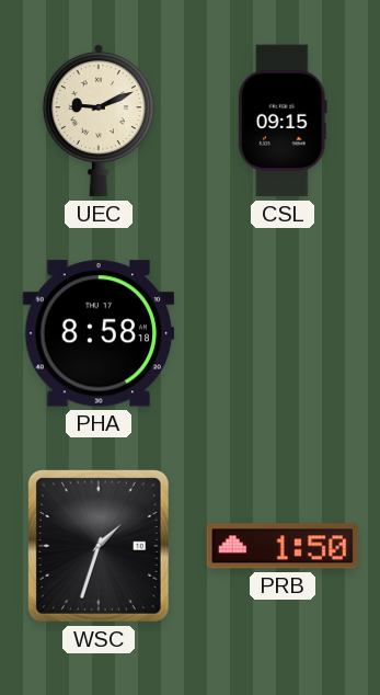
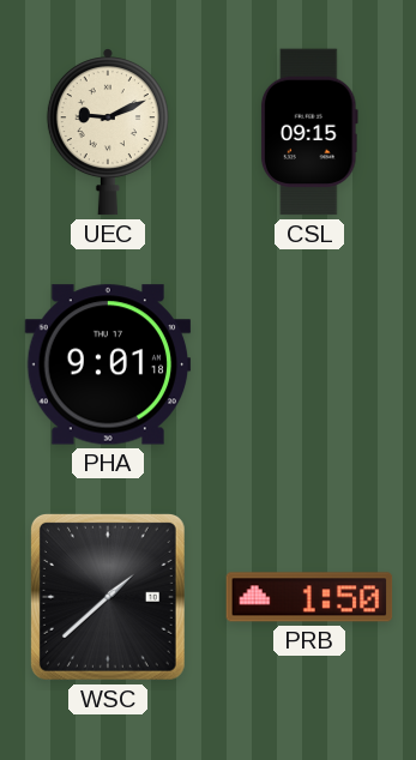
PHA: 8:58 -> 9:01 (108, 364)
WSC: 1:33 -> 1:38 (108, 597)
